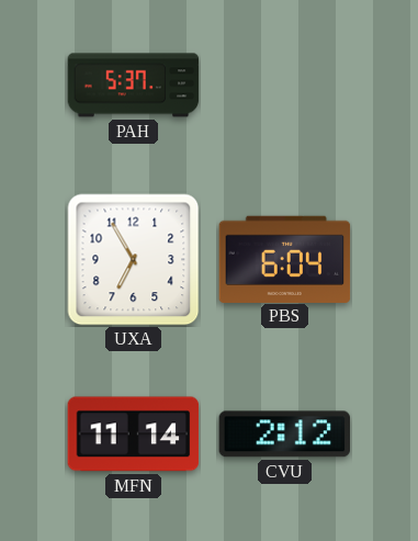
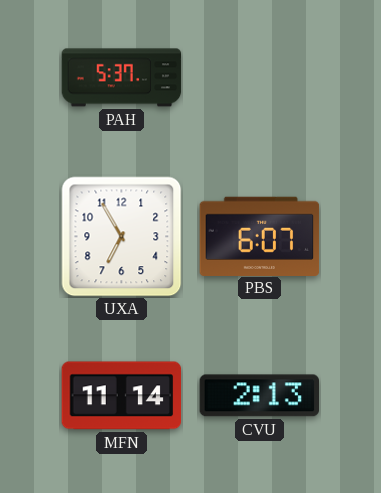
PBS: 6:04 -> 6:07 (260, 236)
CVU: 2:12 -> 2:13 (260, 396)
